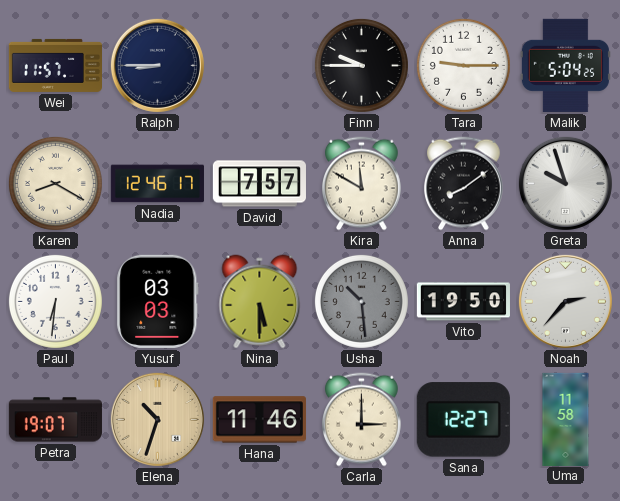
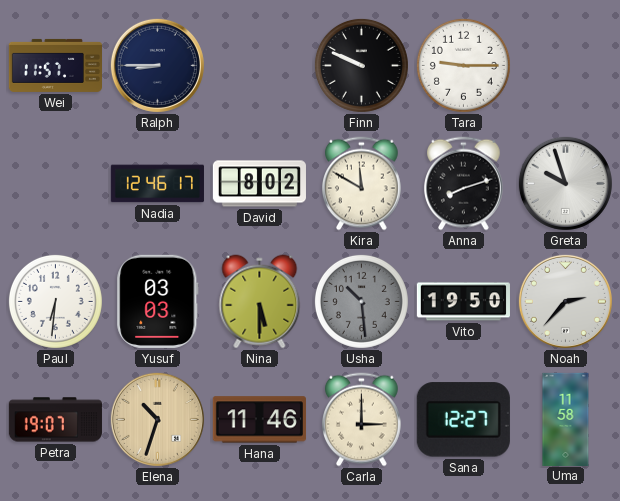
Finn: 9:45 -> 9:49 (361, 65)
Malik: 5:04 -> none (565, 65)
Karen: 8:20 -> none (55, 183)
David: 7:57 -> 8:02 (259, 184)
Anna: 8:09 -> 8:12 (464, 184)
